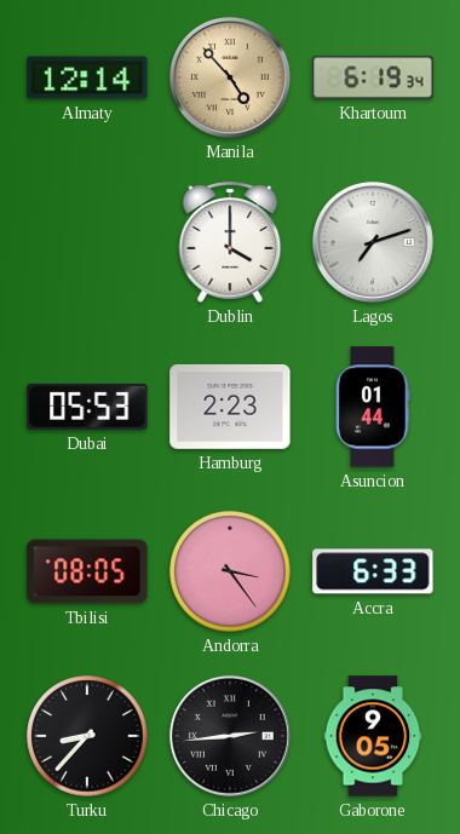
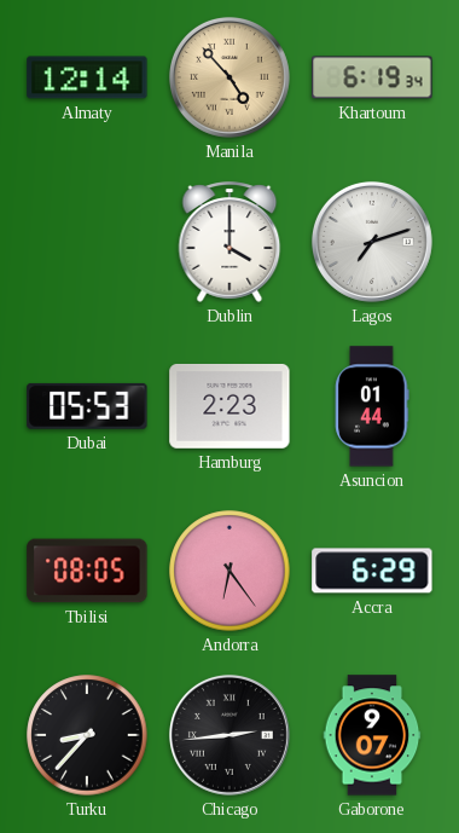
Andorra: 3:24 -> 6:24 (230, 571)
Accra: 6:33 -> 6:29 (372, 571)
Gaborone: 9:05 -> 9:07 (372, 735)
